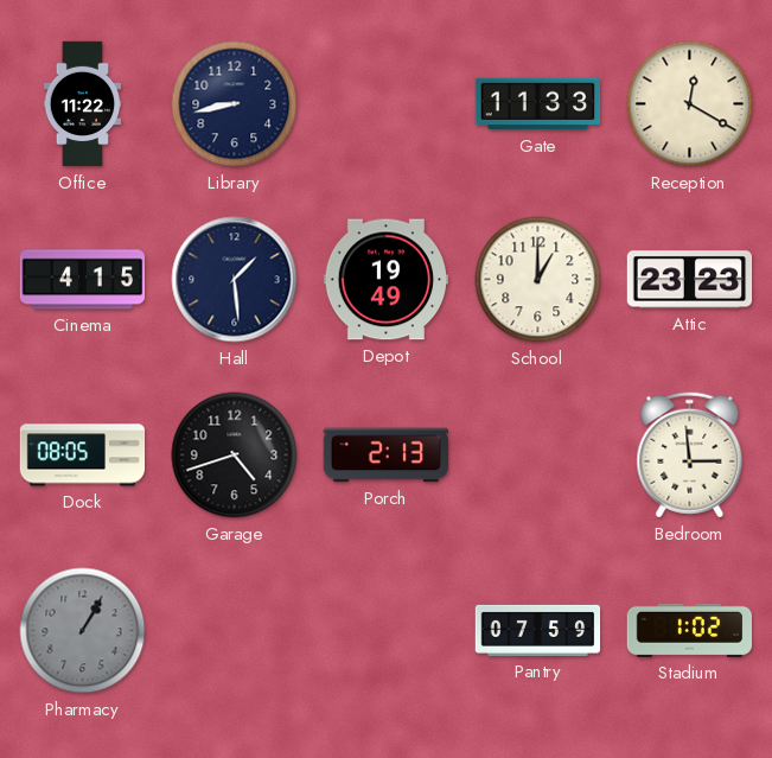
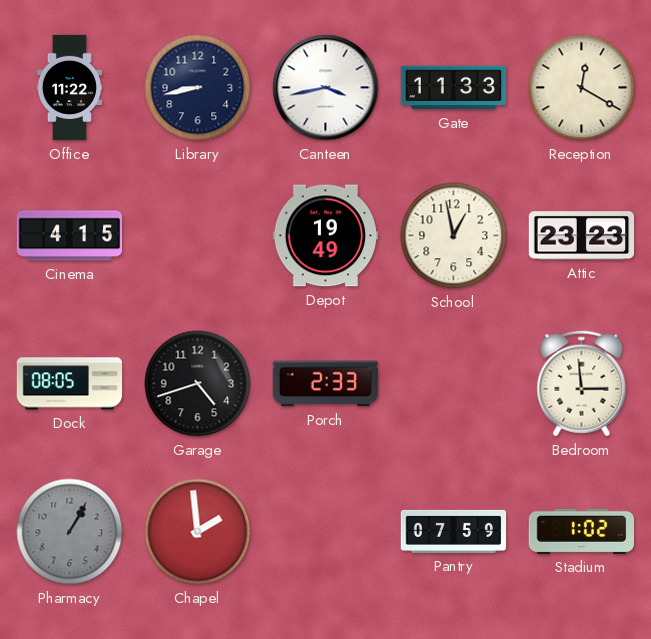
Canteen: none -> 3:43 (326, 88)
Hall: 1:29 -> none (235, 280)
School: 1:00 -> 12:58 (454, 236)
Porch: 2:13 -> 2:33 (326, 384)
Chapel: none -> 1:59 (198, 532)
